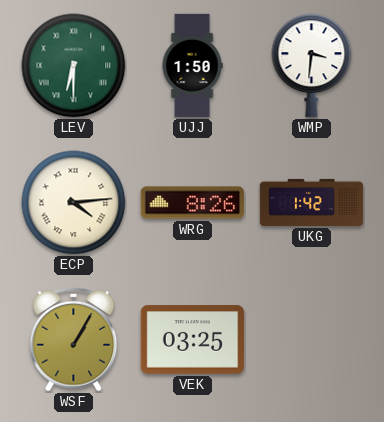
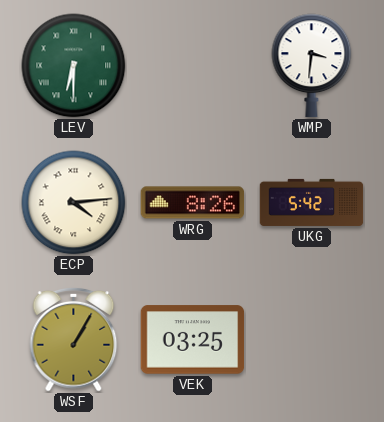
UJJ: 1:50 -> none (192, 66)
UKG: 1:42 -> 5:42 (312, 202)
